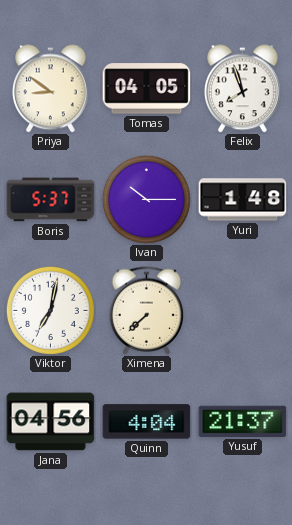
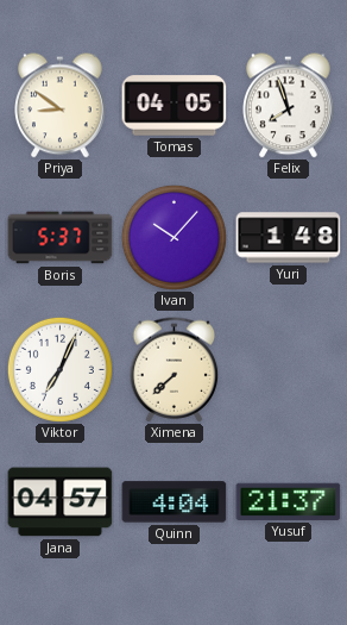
Ivan: 10:15 -> 10:07 (173, 237)
Viktor: 7:02 -> 7:04 (59, 369)
Jana: 04:56 -> 04:57 (61, 502)
